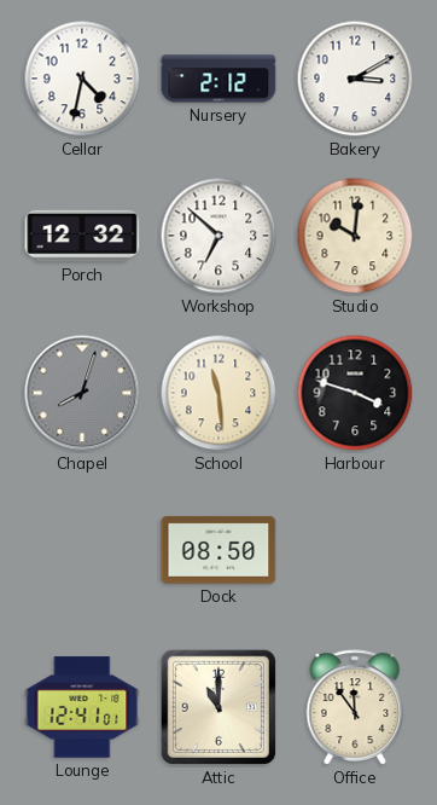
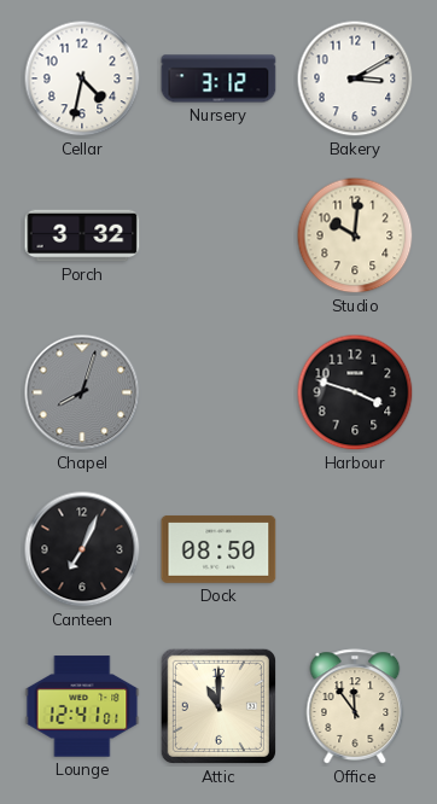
Nursery: 2:12 -> 3:12 (218, 78)
Porch: 12:32 -> 3:32 (82, 235)
Workshop: 6:52 -> none (218, 236)
School: 11:29 -> none (218, 393)
Canteen: none -> 7:04 (82, 549)
